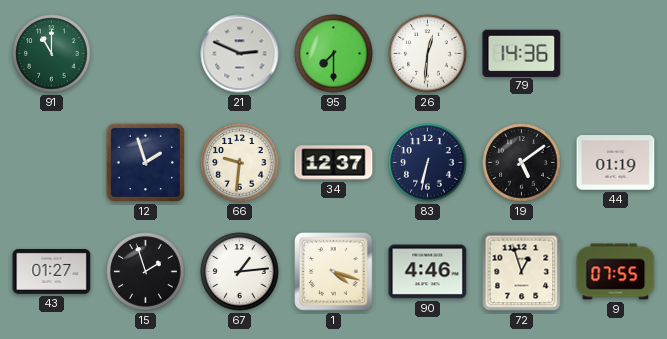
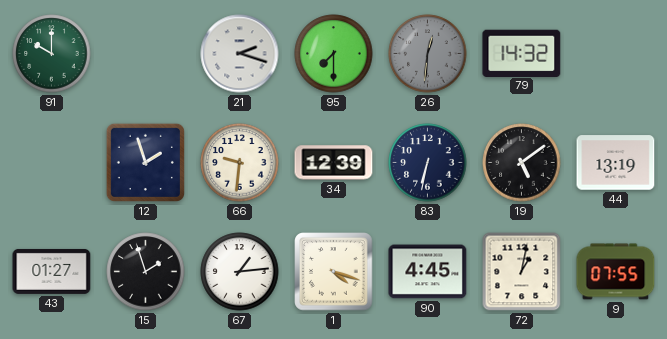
91: 11:00 -> 10:00 (52, 54)
21: 2:49 -> 2:18 (240, 54)
26 dial: white -> grey (428, 54)
79: 14:36 -> 14:32 (522, 53)
34: 12:37 -> 12:39 (334, 163)
44: 01:19 -> 13:19 (616, 163)
90: 4:46 -> 4:45 (428, 272)
72: 12:57 -> 1:02 (522, 272)
